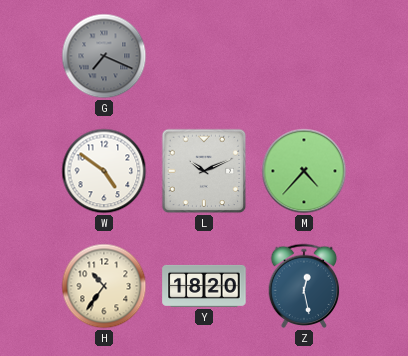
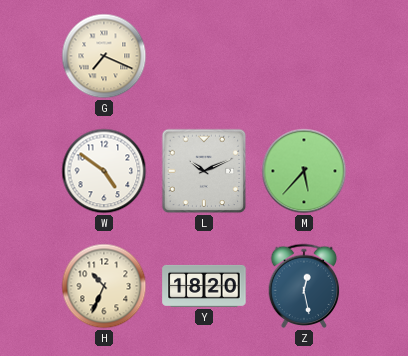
G dial: grey -> cream (104, 56)
M: 4:37 -> 5:37 (304, 171)
H: 10:36 -> 10:34 (104, 286)
